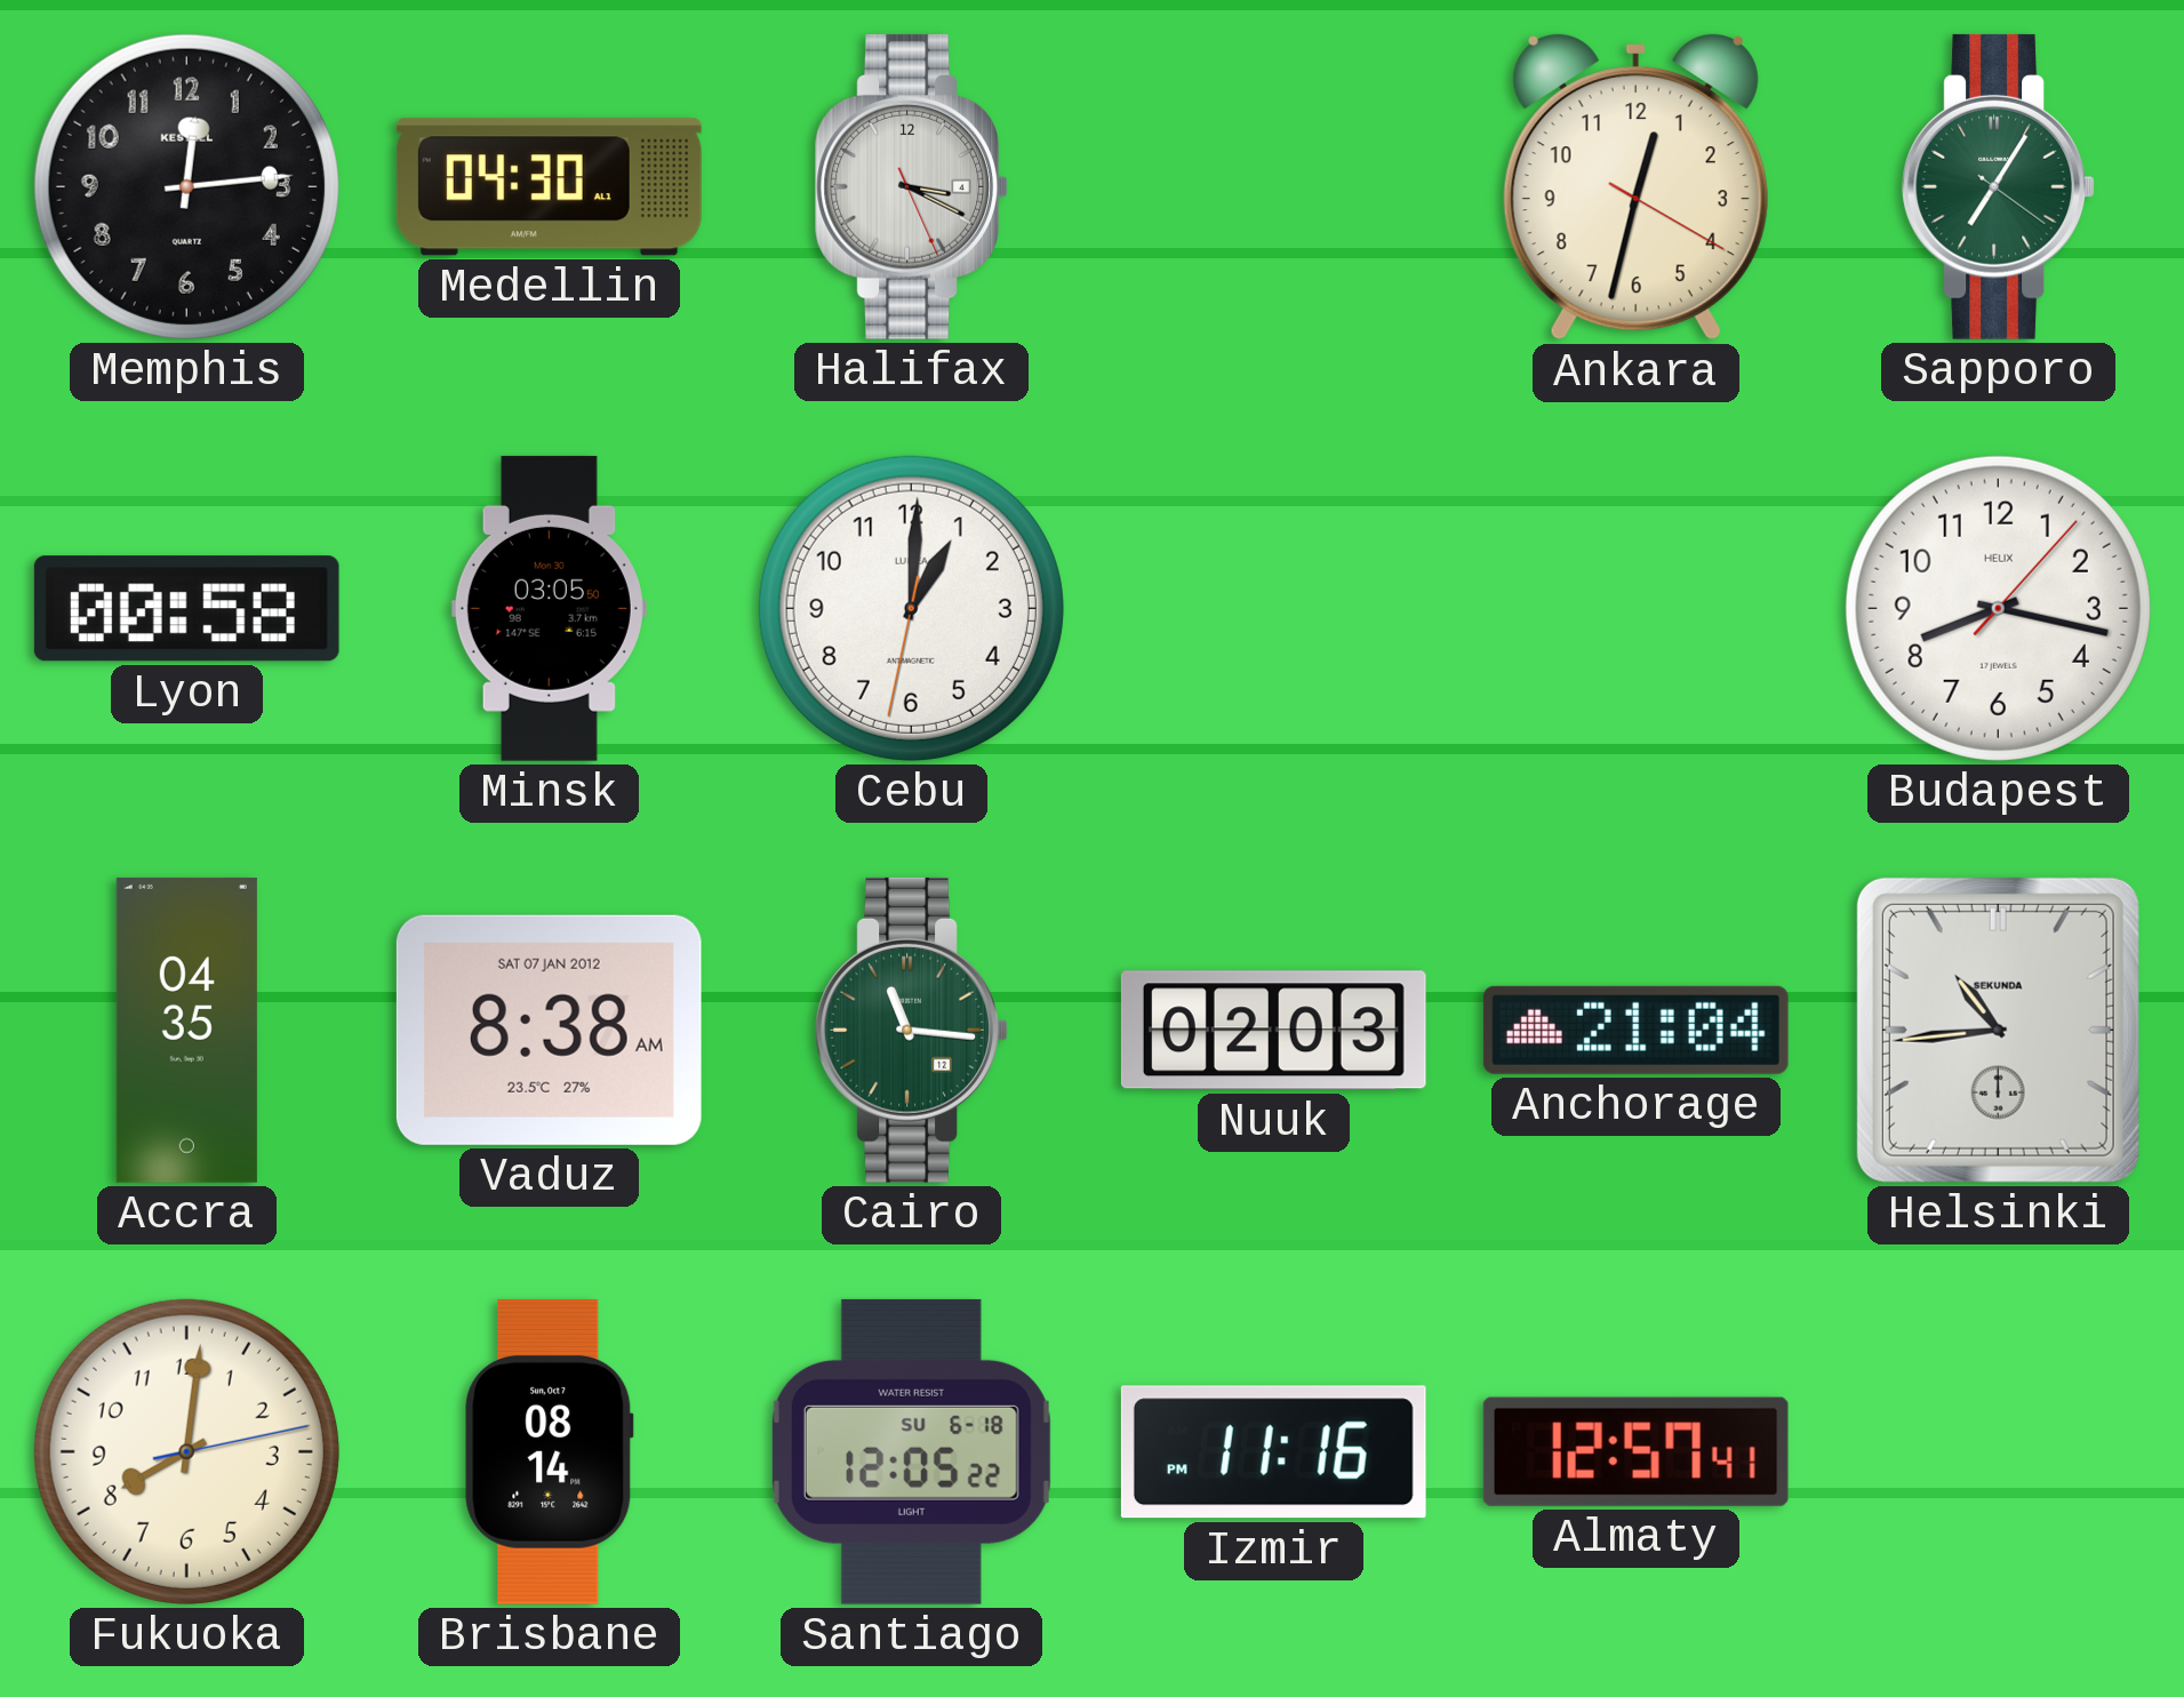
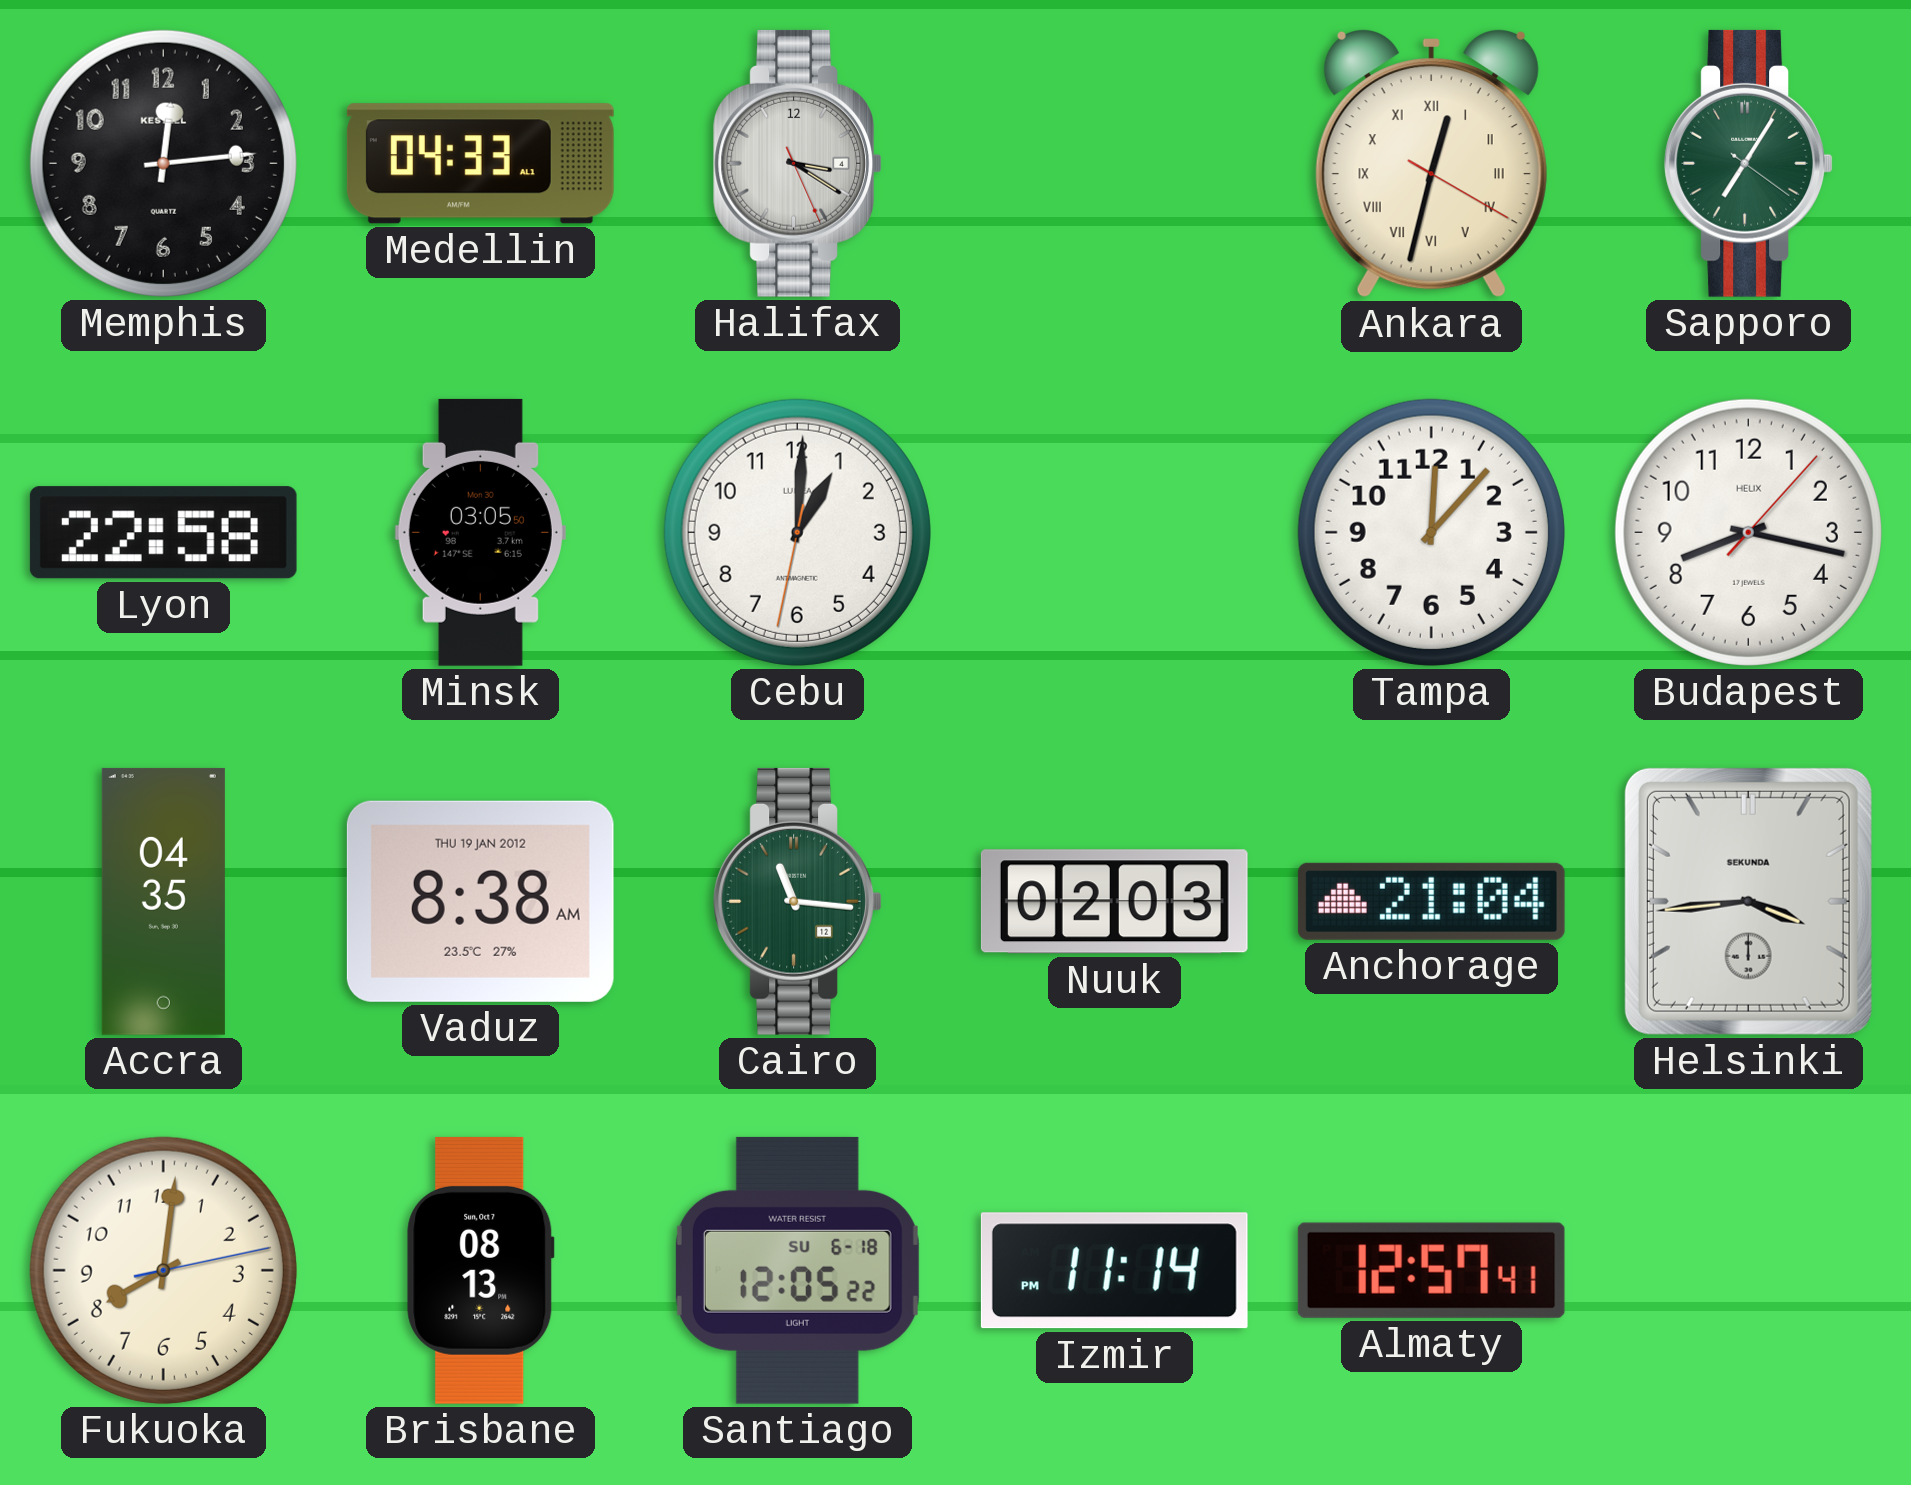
Medellin: 04:30 -> 04:33 (480, 164)
Halifax: 3:19 -> 3:20 (797, 163)
Ankara numerals: Arabic -> Roman (1431, 164)
Lyon: 00:58 -> 22:58 (163, 533)
Tampa: none -> 12:07 (1431, 532)
Vaduz date: SAT 07 JAN 2012 -> THU 19 JAN 2012 (480, 901)
Helsinki: 10:44 -> 3:44 (1748, 901)
Brisbane: 08:14 -> 08:13 (481, 1270)
Izmir: 11:16 -> 11:14 (1114, 1271)
